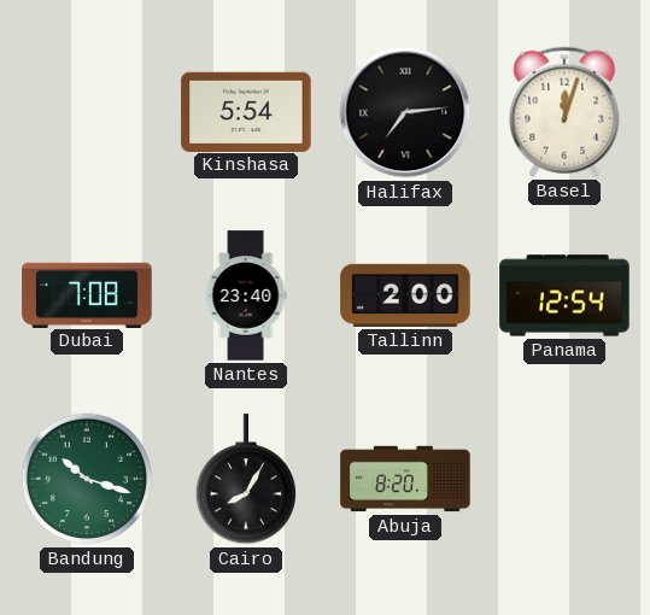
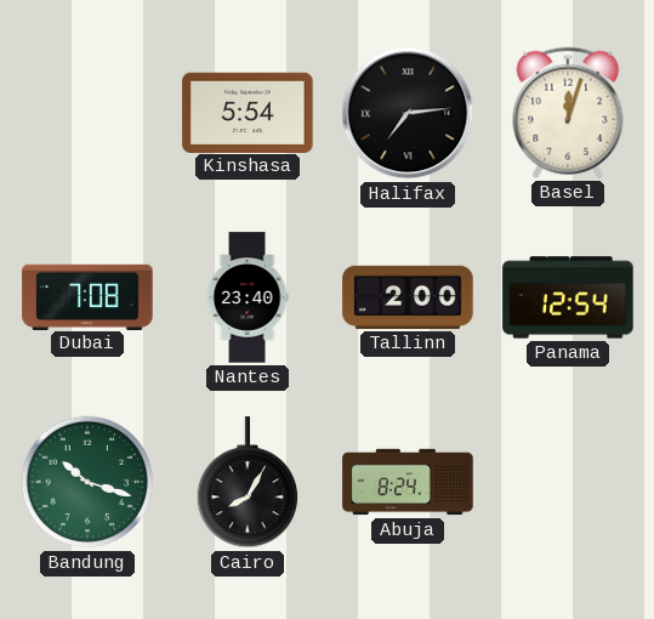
Abuja: 8:20 -> 8:24 (408, 482)
